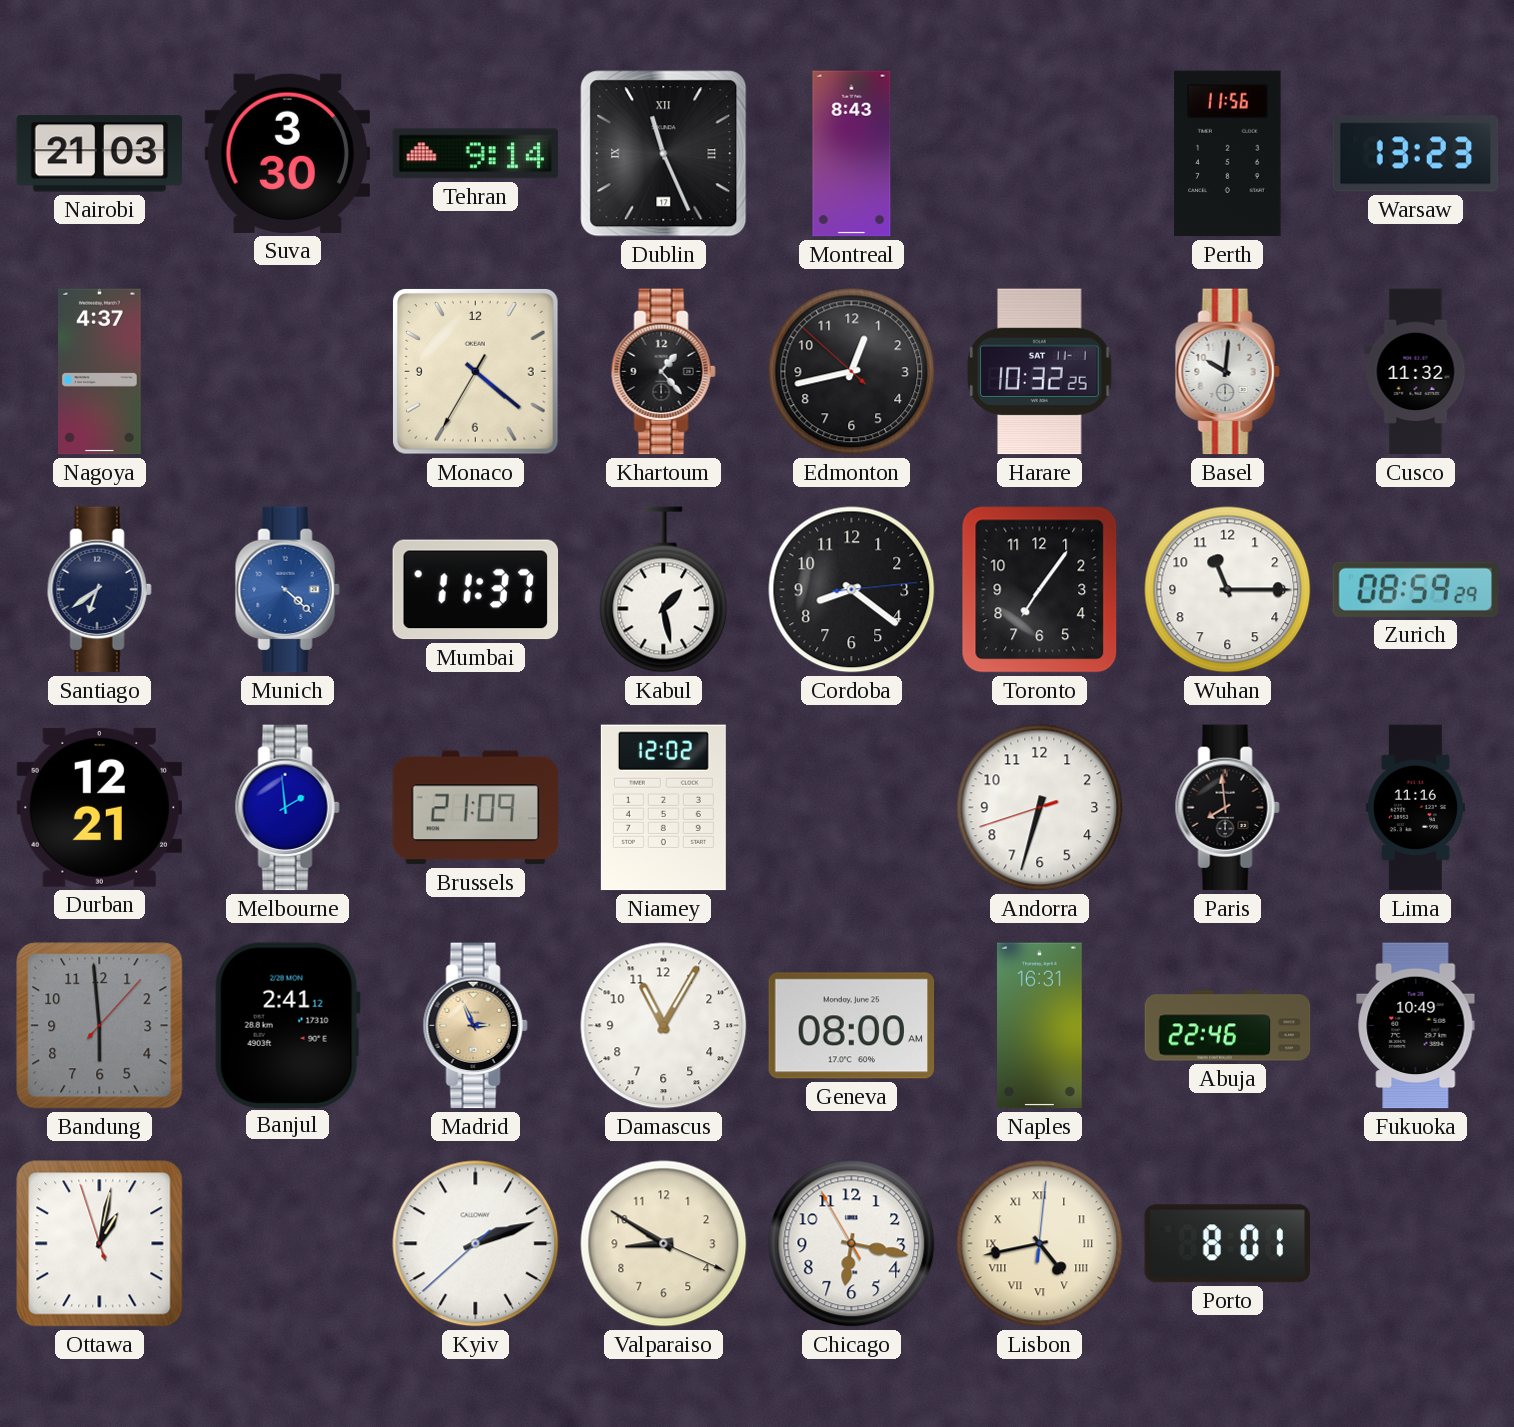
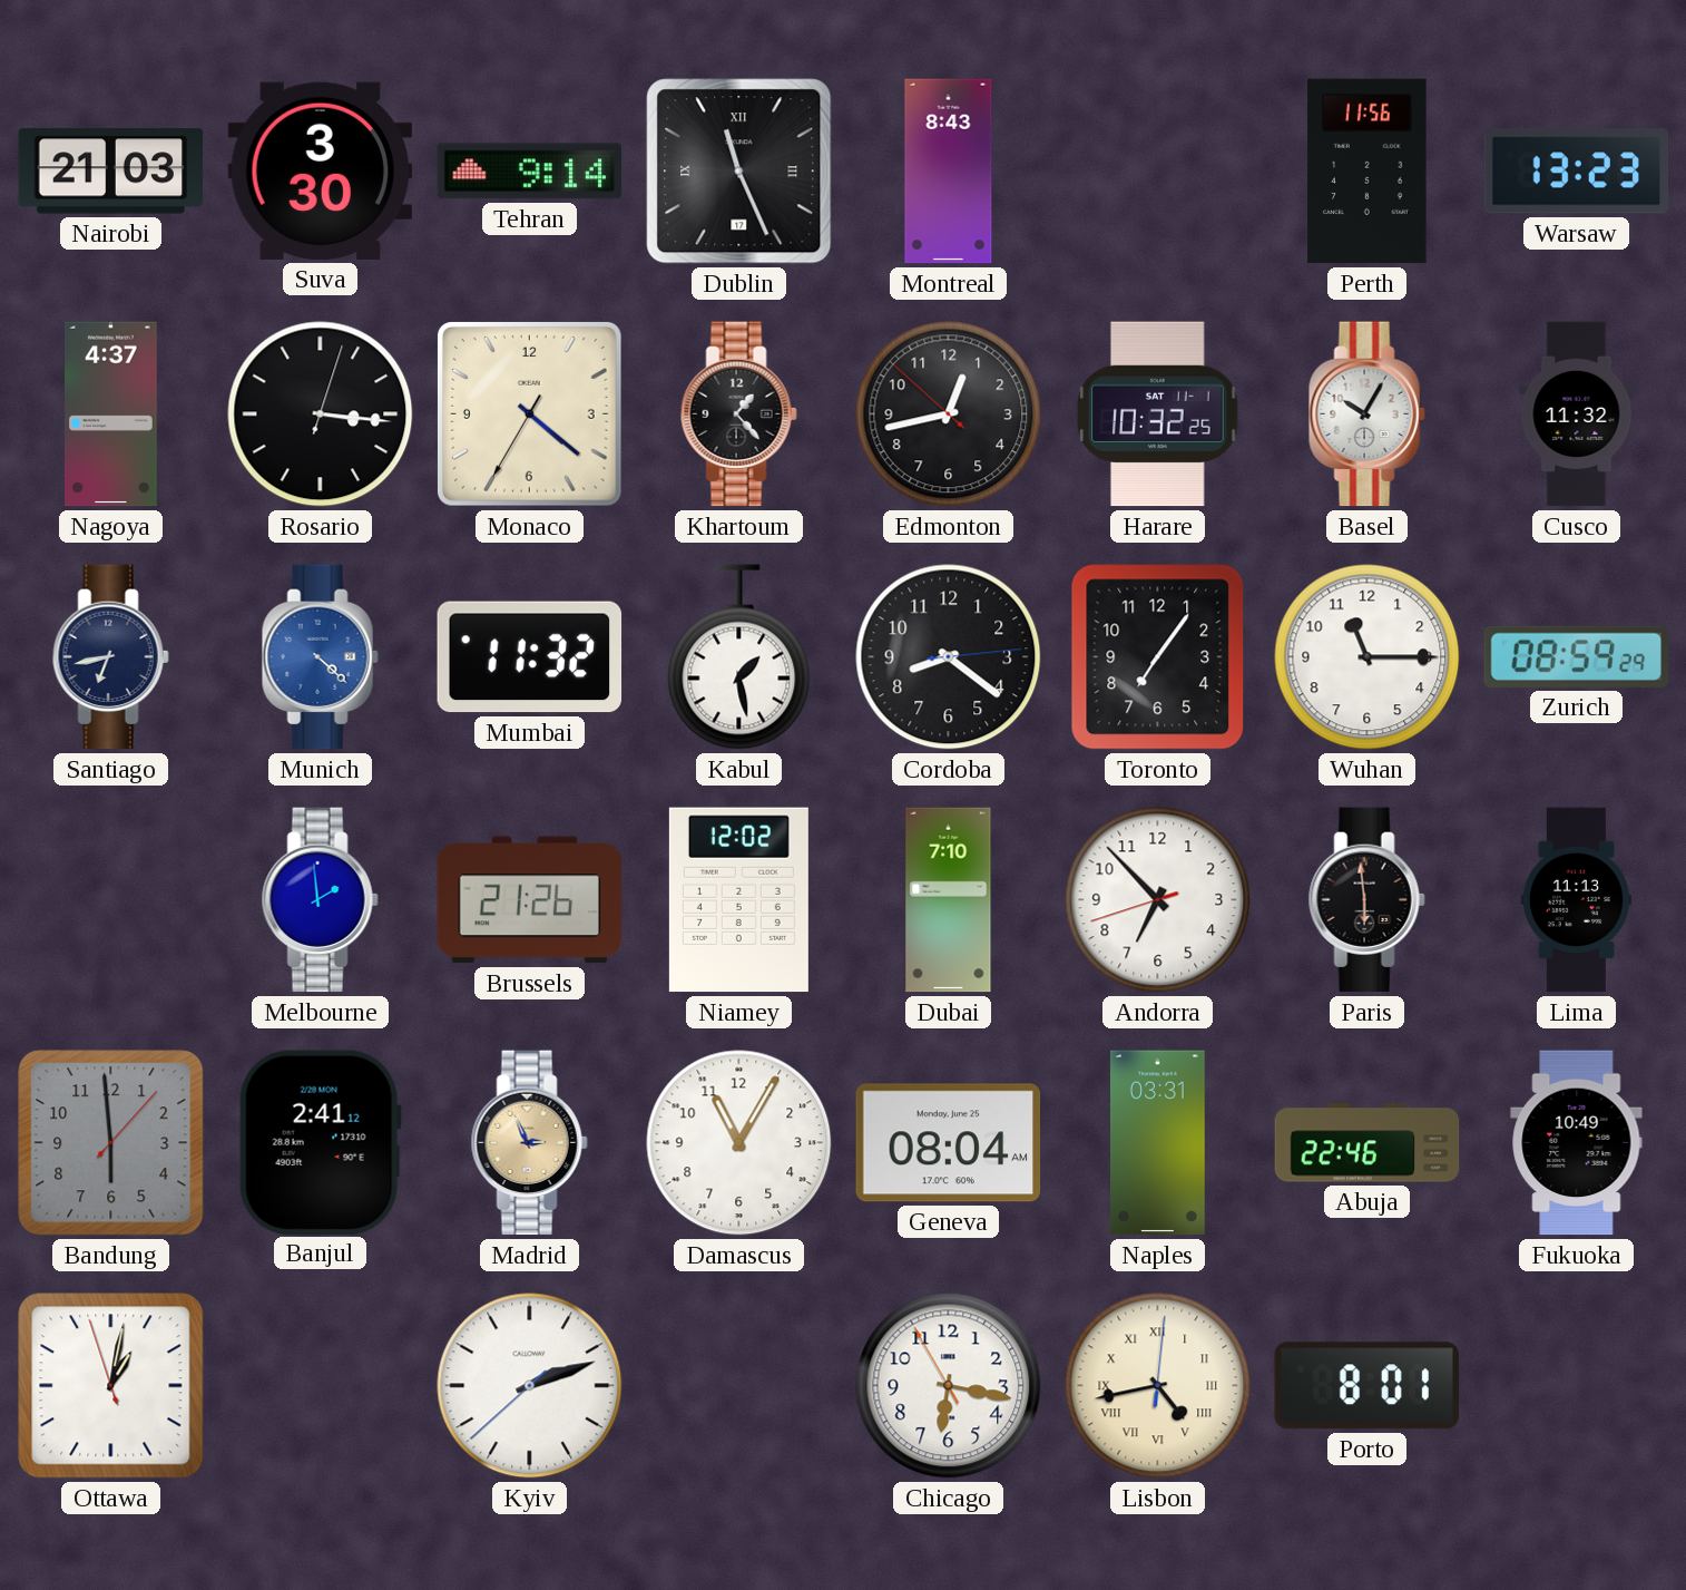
Rosario: none -> 3:16 (321, 414)
Basel: 10:01 -> 10:05 (1366, 414)
Santiago: 6:39 -> 6:43 (110, 657)
Mumbai: 11:37 -> 11:32 (530, 657)
Durban: 12:21 -> none (100, 807)
Brussels: 21:09 -> 21:26 (530, 900)
Dubai: none -> 7:10 (949, 900)
Andorra: 6:32 -> 6:52 (1158, 900)
Paris: 7:59 -> 5:59 (1366, 900)
Lima: 11:16 -> 11:13 (1576, 900)
Geneva: 08:00 -> 08:04 (949, 1143)
Naples: 16:31 -> 03:31 (1158, 1143)
Valparaiso: 8:50 -> none (664, 1244)
